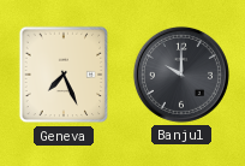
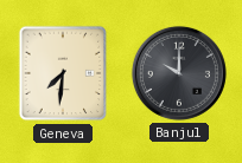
Geneva: 7:26 -> 7:31 (63, 73)
